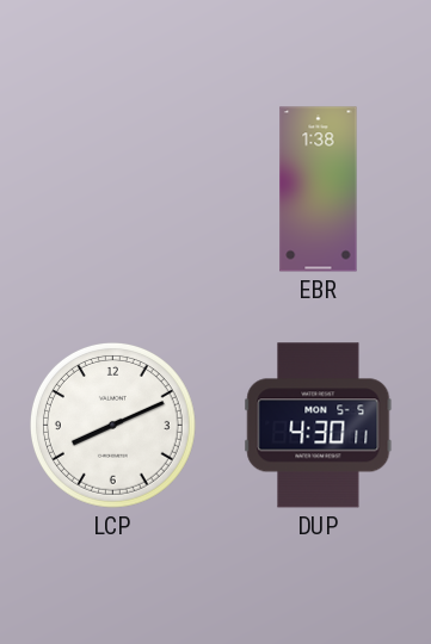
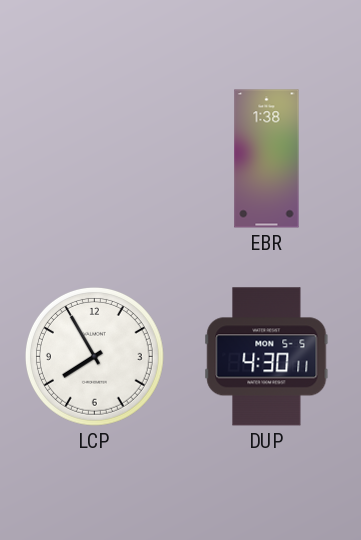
LCP: 8:11 -> 7:55 (95, 357)
